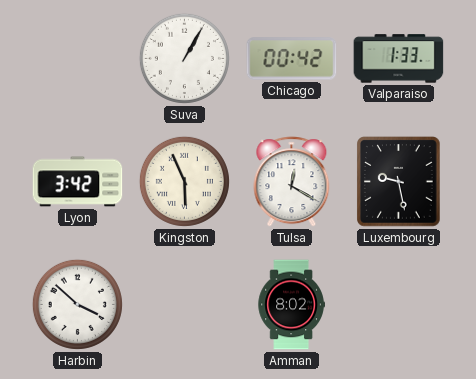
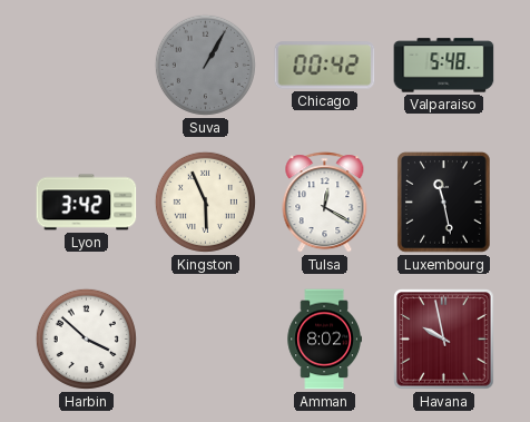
Suva dial: white -> grey (205, 65)
Valparaiso: 1:33 -> 5:48 (444, 66)
Luxembourg: 9:28 -> 11:28 (444, 203)
Havana: none -> 9:58 (444, 340)
